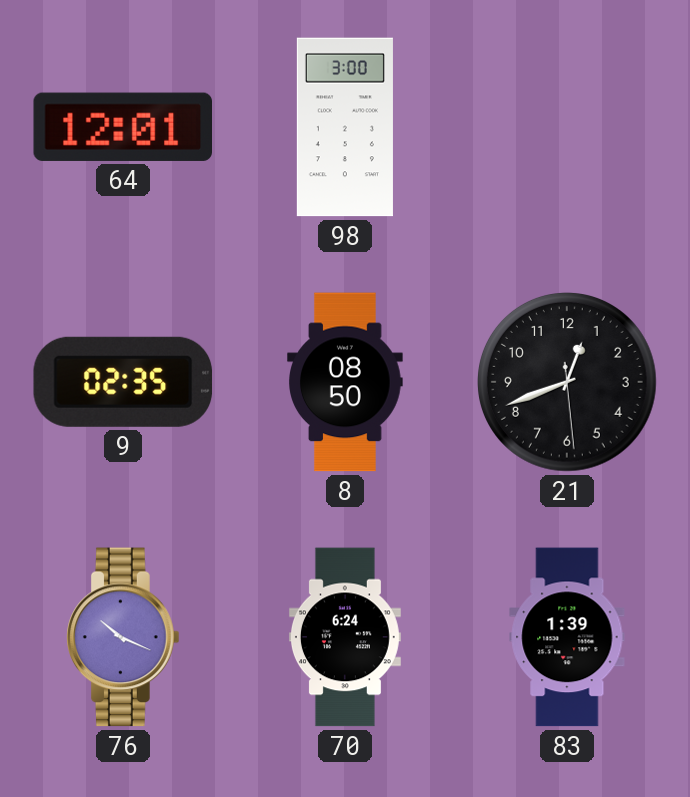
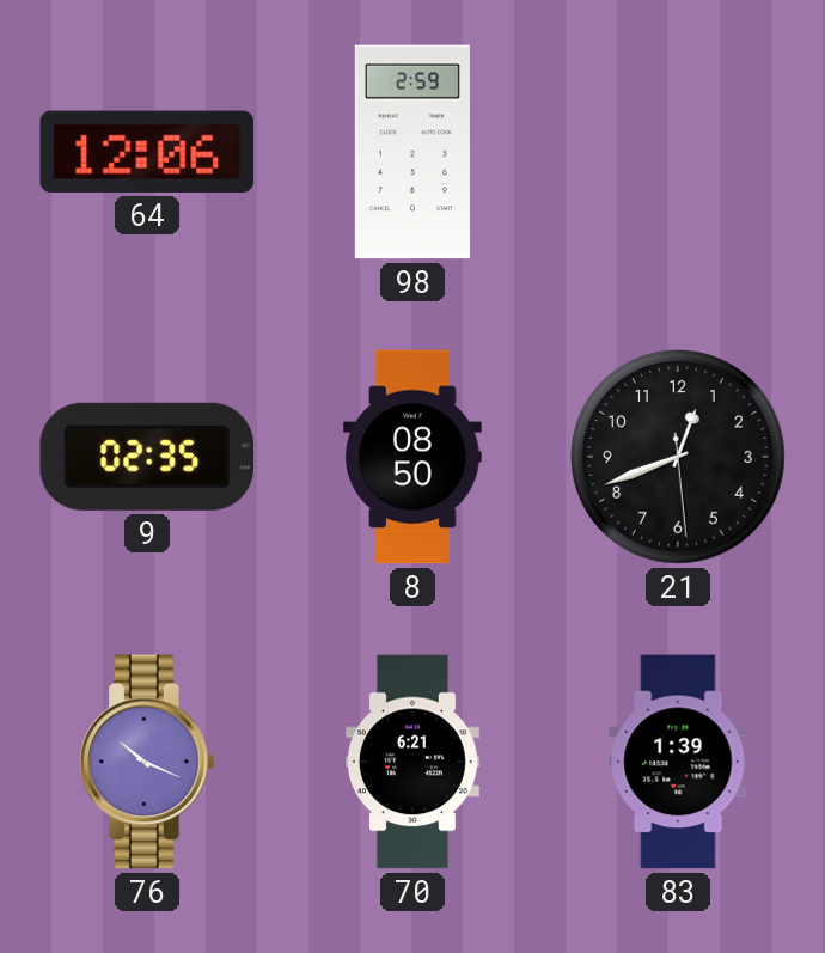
64: 12:01 -> 12:06 (146, 152)
98: 3:00 -> 2:59 (412, 152)
70: 6:24 -> 6:21 (412, 762)
